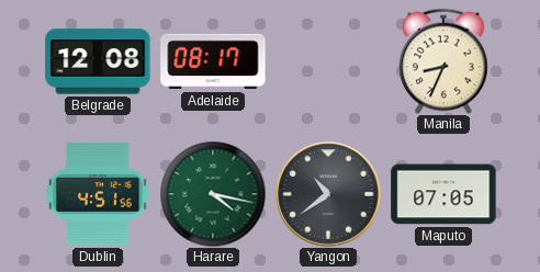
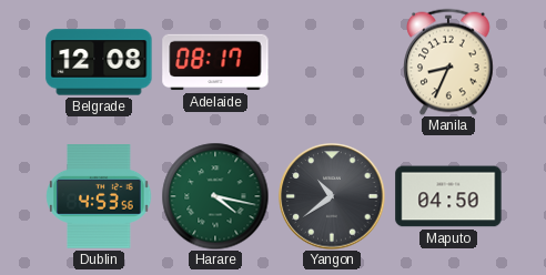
Dublin: 4:51 -> 4:53 (99, 196)
Maputo: 07:05 -> 04:50 (448, 196)
